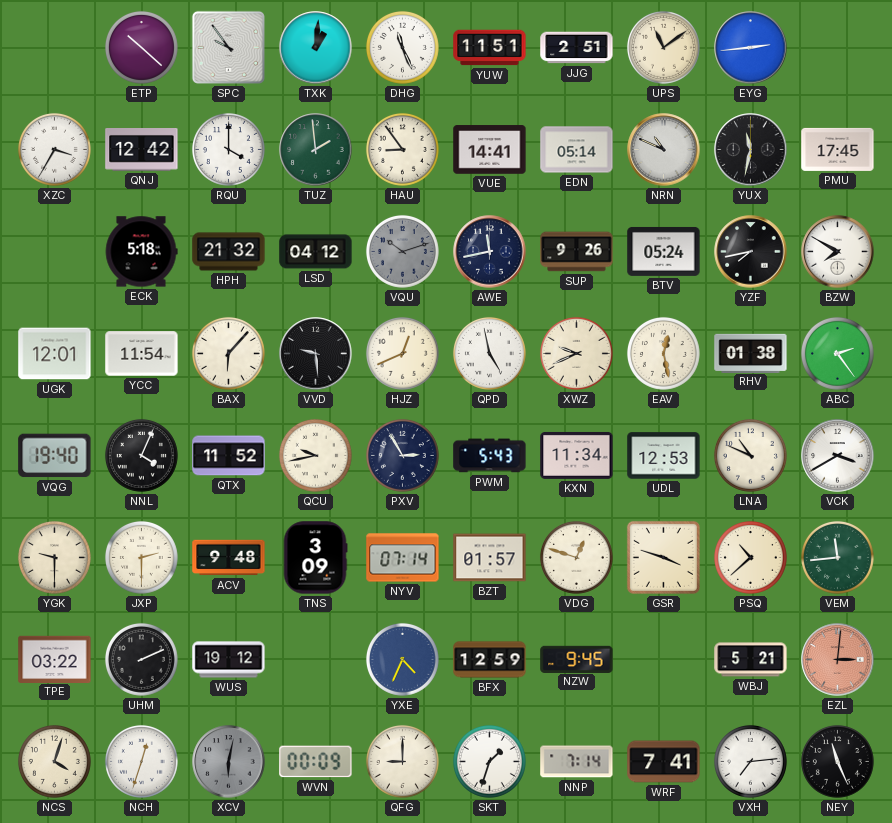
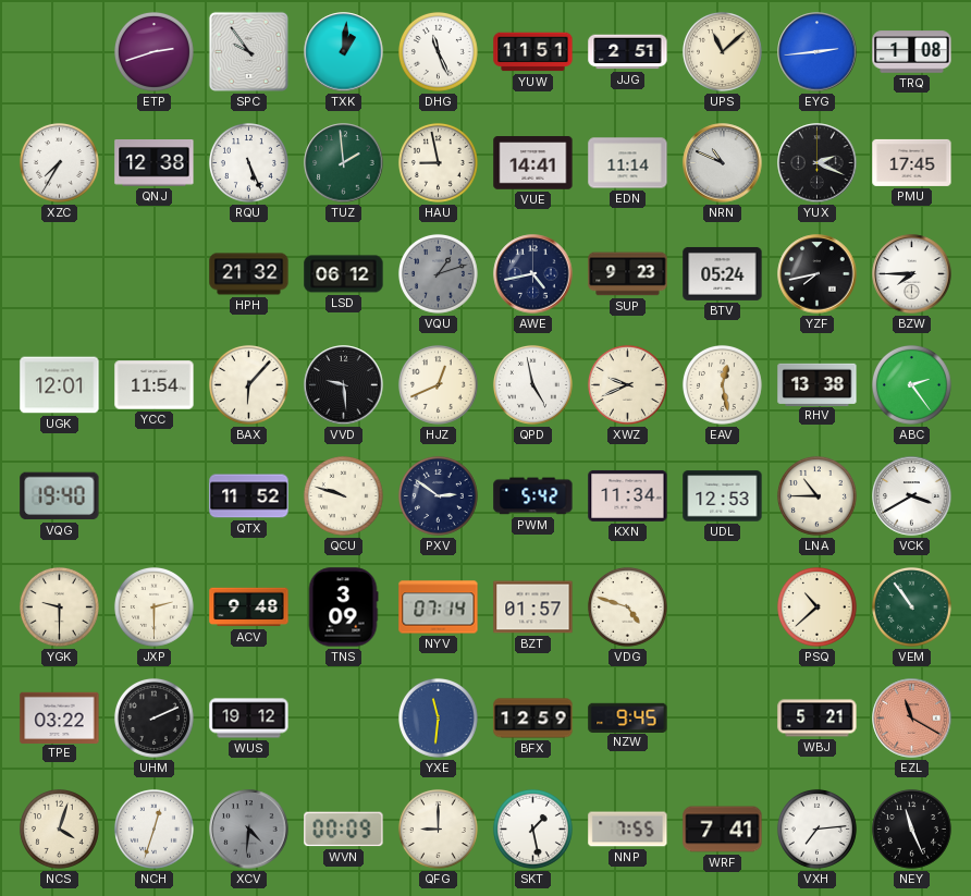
ETP: 10:22 -> 2:42 (153, 51)
UPS: 11:09 -> 11:08 (722, 51)
TRQ: none -> 1:08 (912, 52)
XZC: 3:35 -> 7:35 (59, 162)
QNJ: 12:42 -> 12:38 (155, 163)
RQU: 4:00 -> 5:26 (248, 162)
HAU: 8:54 -> 8:58 (438, 162)
EDN: 05:14 -> 11:14 (628, 163)
YUX: 11:32 -> 2:19 (818, 163)
ECK: 5:18 -> none (141, 252)
LSD: 04:12 -> 06:12 (344, 274)
VQU: 10:12 -> 1:12 (438, 273)
AWE: 11:43 -> 4:43 (533, 274)
SUP: 9:26 -> 9:23 (628, 274)
BZW: 7:50 -> 7:45 (912, 274)
RHV: 01:38 -> 13:38 (818, 384)
NNL: 4:04 -> none (141, 455)
QCU: 9:43 -> 9:48 (343, 495)
PXV: 2:55 -> 2:51 (438, 495)
PWM: 5:43 -> 5:42 (533, 496)
LNA: 10:49 -> 10:45 (816, 495)
VDG: 12:48 -> 4:48 (627, 606)
GSR: 3:48 -> none (663, 557)
VEM: 11:44 -> 10:54 (911, 606)
YXE: 4:34 -> 11:31 (438, 717)
EZL: 3:01 -> 11:20 (912, 719)
XCV: 6:02 -> 4:31 (249, 830)
SKT: 1:33 -> 1:28 (532, 829)
NNP: 7:14 -> 7:55 (628, 830)
